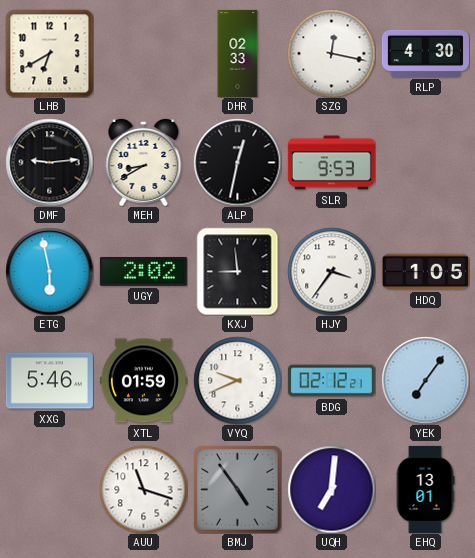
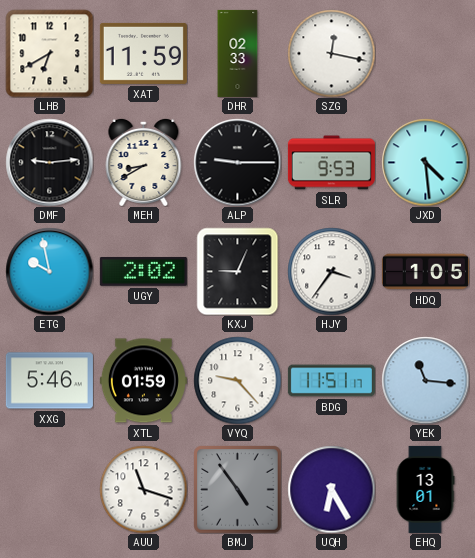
XAT: none -> 11:59 (143, 53)
RLP: 4:30 -> none (425, 53)
ALP: 12:32 -> 9:15 (237, 162)
JXD: none -> 4:29 (425, 162)
ETG: 5:58 -> 9:58 (49, 271)
KXJ: 8:59 -> 9:04 (238, 271)
VYQ: 9:41 -> 9:23 (237, 380)
BDG: 02:12 -> 11:51 (331, 381)
YEK: 7:06 -> 11:16 (425, 380)
UQH: 7:01 -> 6:25 (331, 489)
